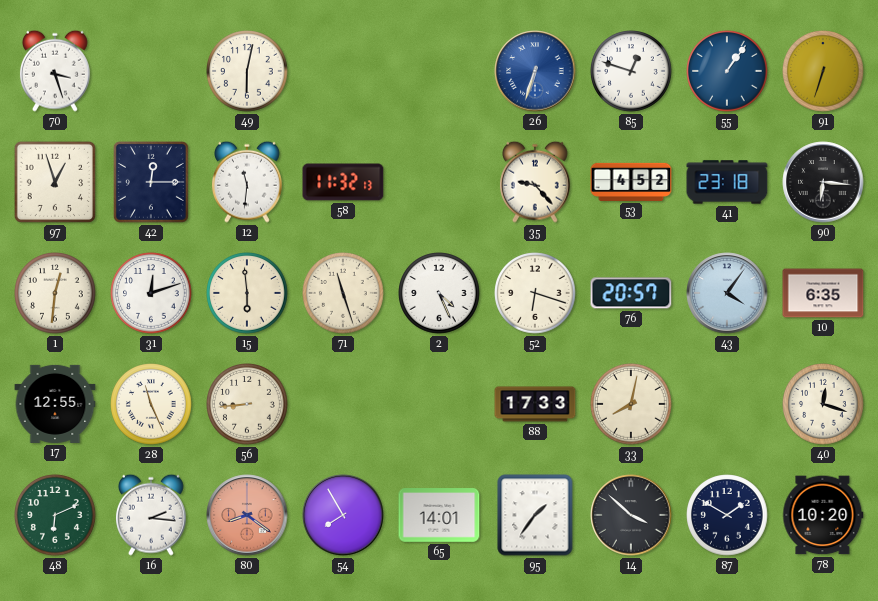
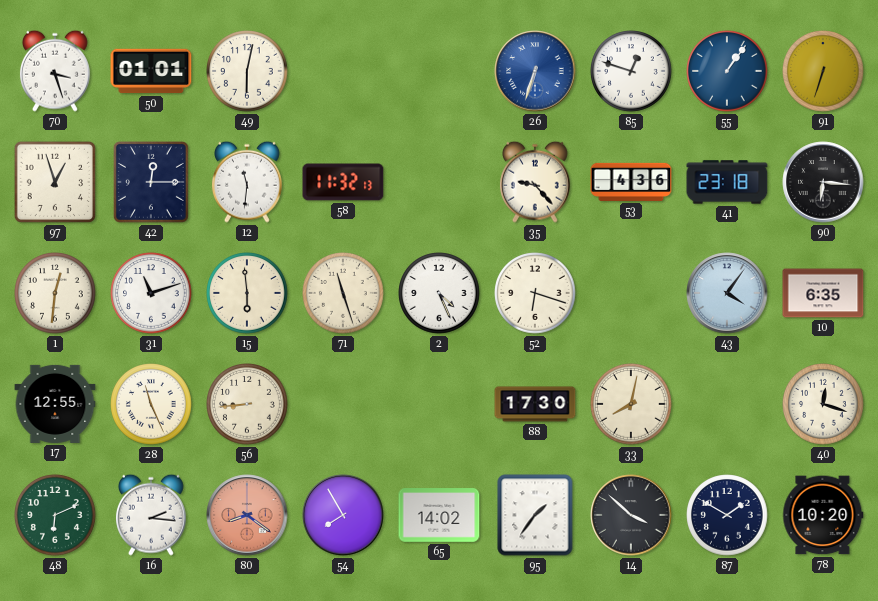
50: none -> 01:01 (151, 71)
53: 4:52 -> 4:36 (631, 182)
31: 12:12 -> 11:12 (151, 293)
76: 20:57 -> none (631, 293)
88: 17:33 -> 17:30 (535, 404)
65: 14:01 -> 14:02 (439, 515)
